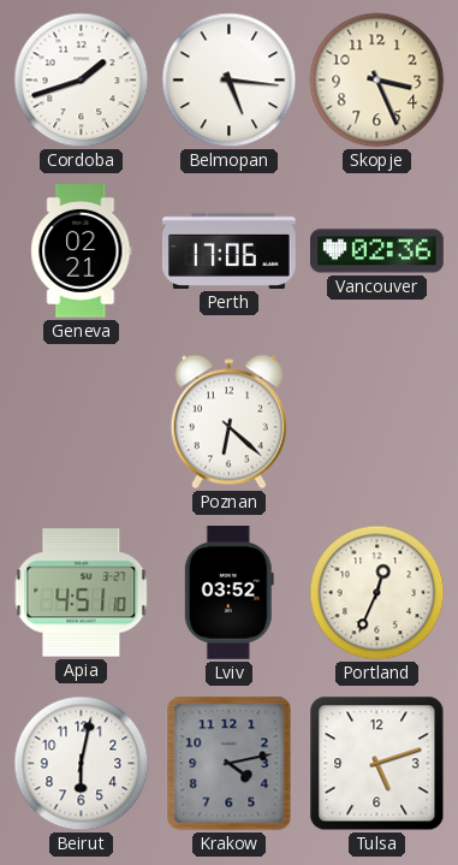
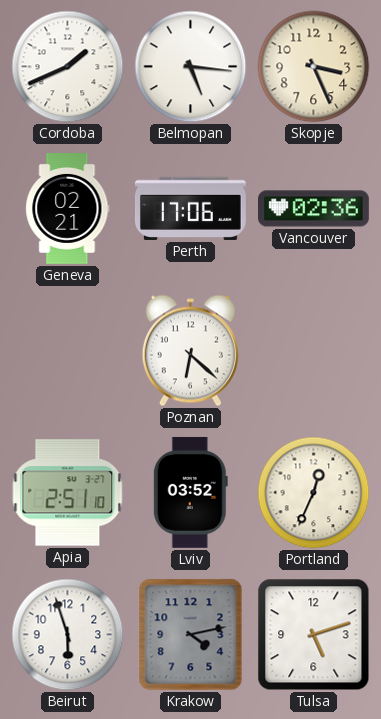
Cordoba: 1:42 -> 1:41 (68, 67)
Apia: 4:51 -> 2:51 (68, 493)
Beirut: 6:02 -> 5:57 (68, 635)
